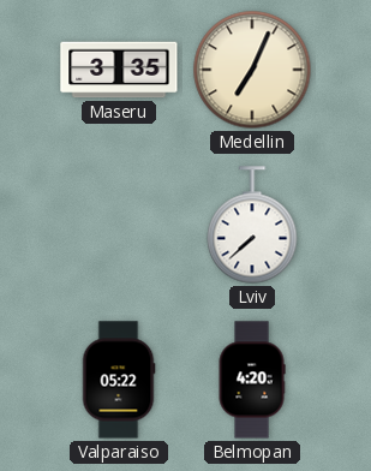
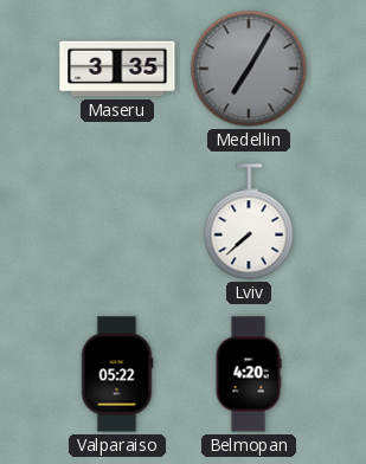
Medellin: 7:04 -> 7:05 (249, 69)
Medellin dial: cream -> grey (249, 69)
